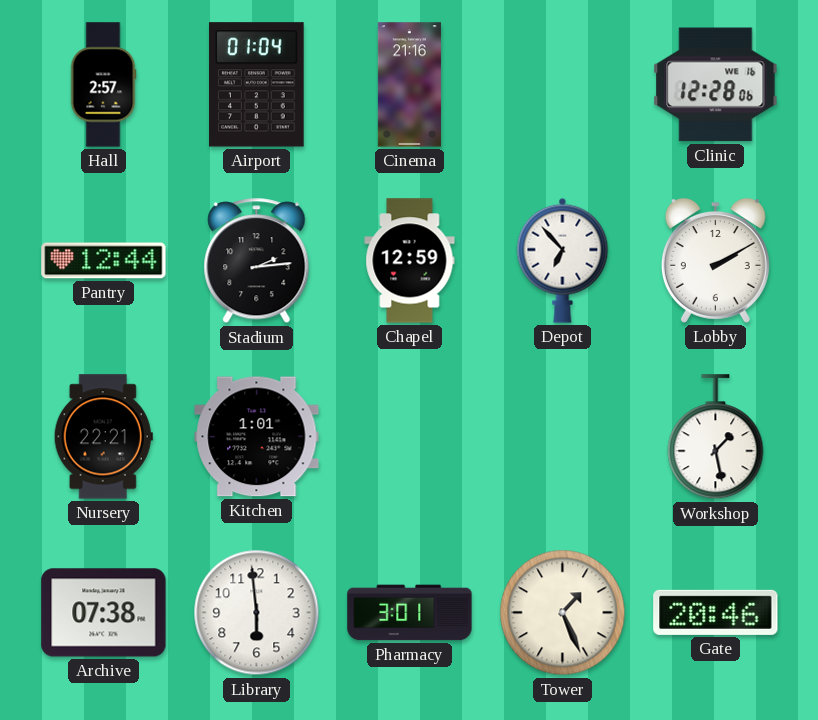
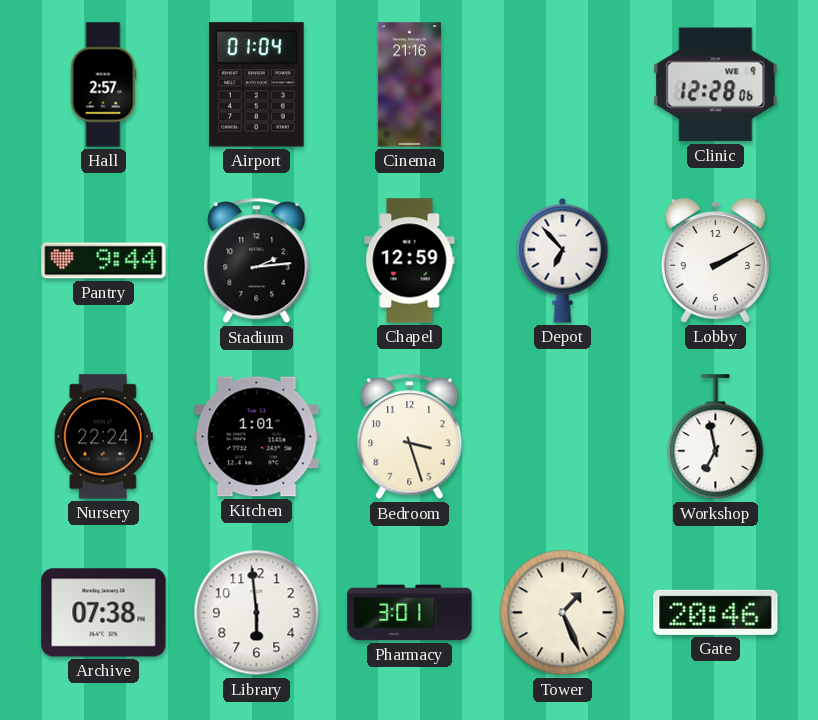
Clinic date: WE 16 -> WE 9 (716, 85)
Pantry: 12:44 -> 9:44 (104, 261)
Nursery: 22:21 -> 22:24 (103, 437)
Bedroom: none -> 3:27 (410, 437)
Workshop: 1:28 -> 6:58 (716, 437)
